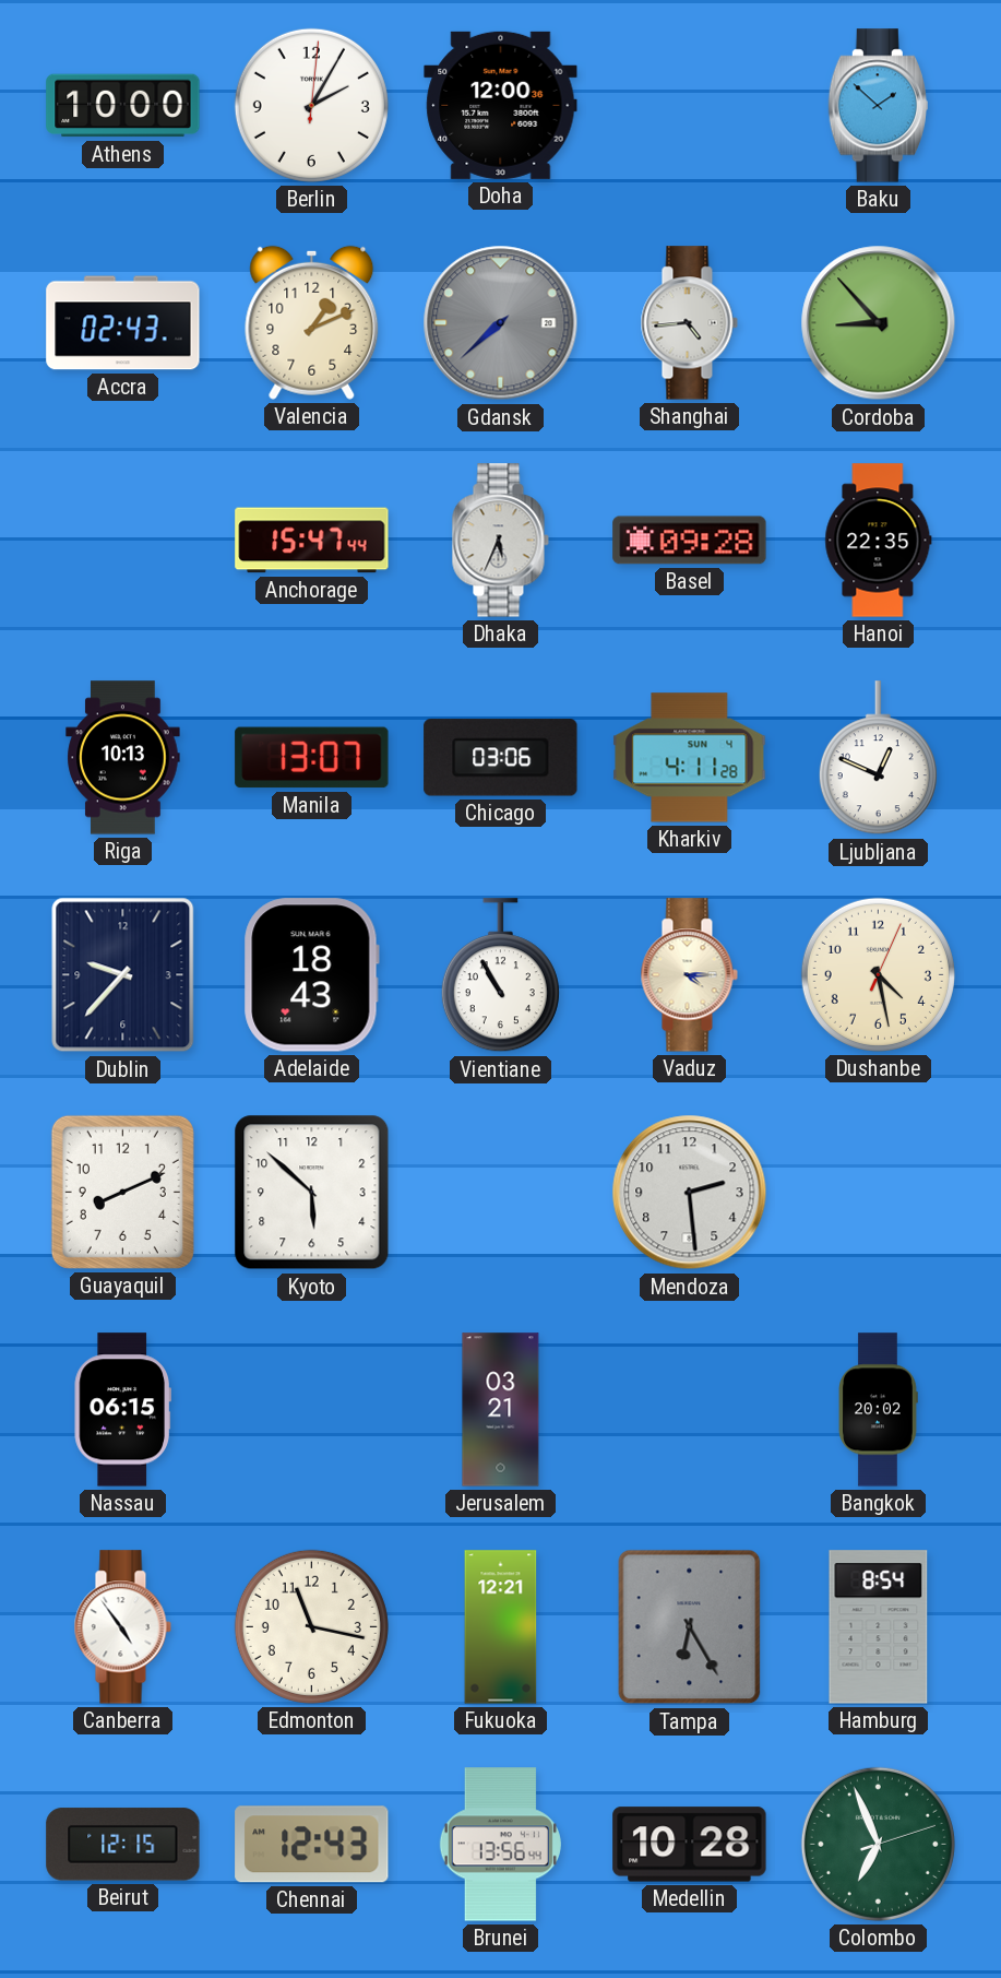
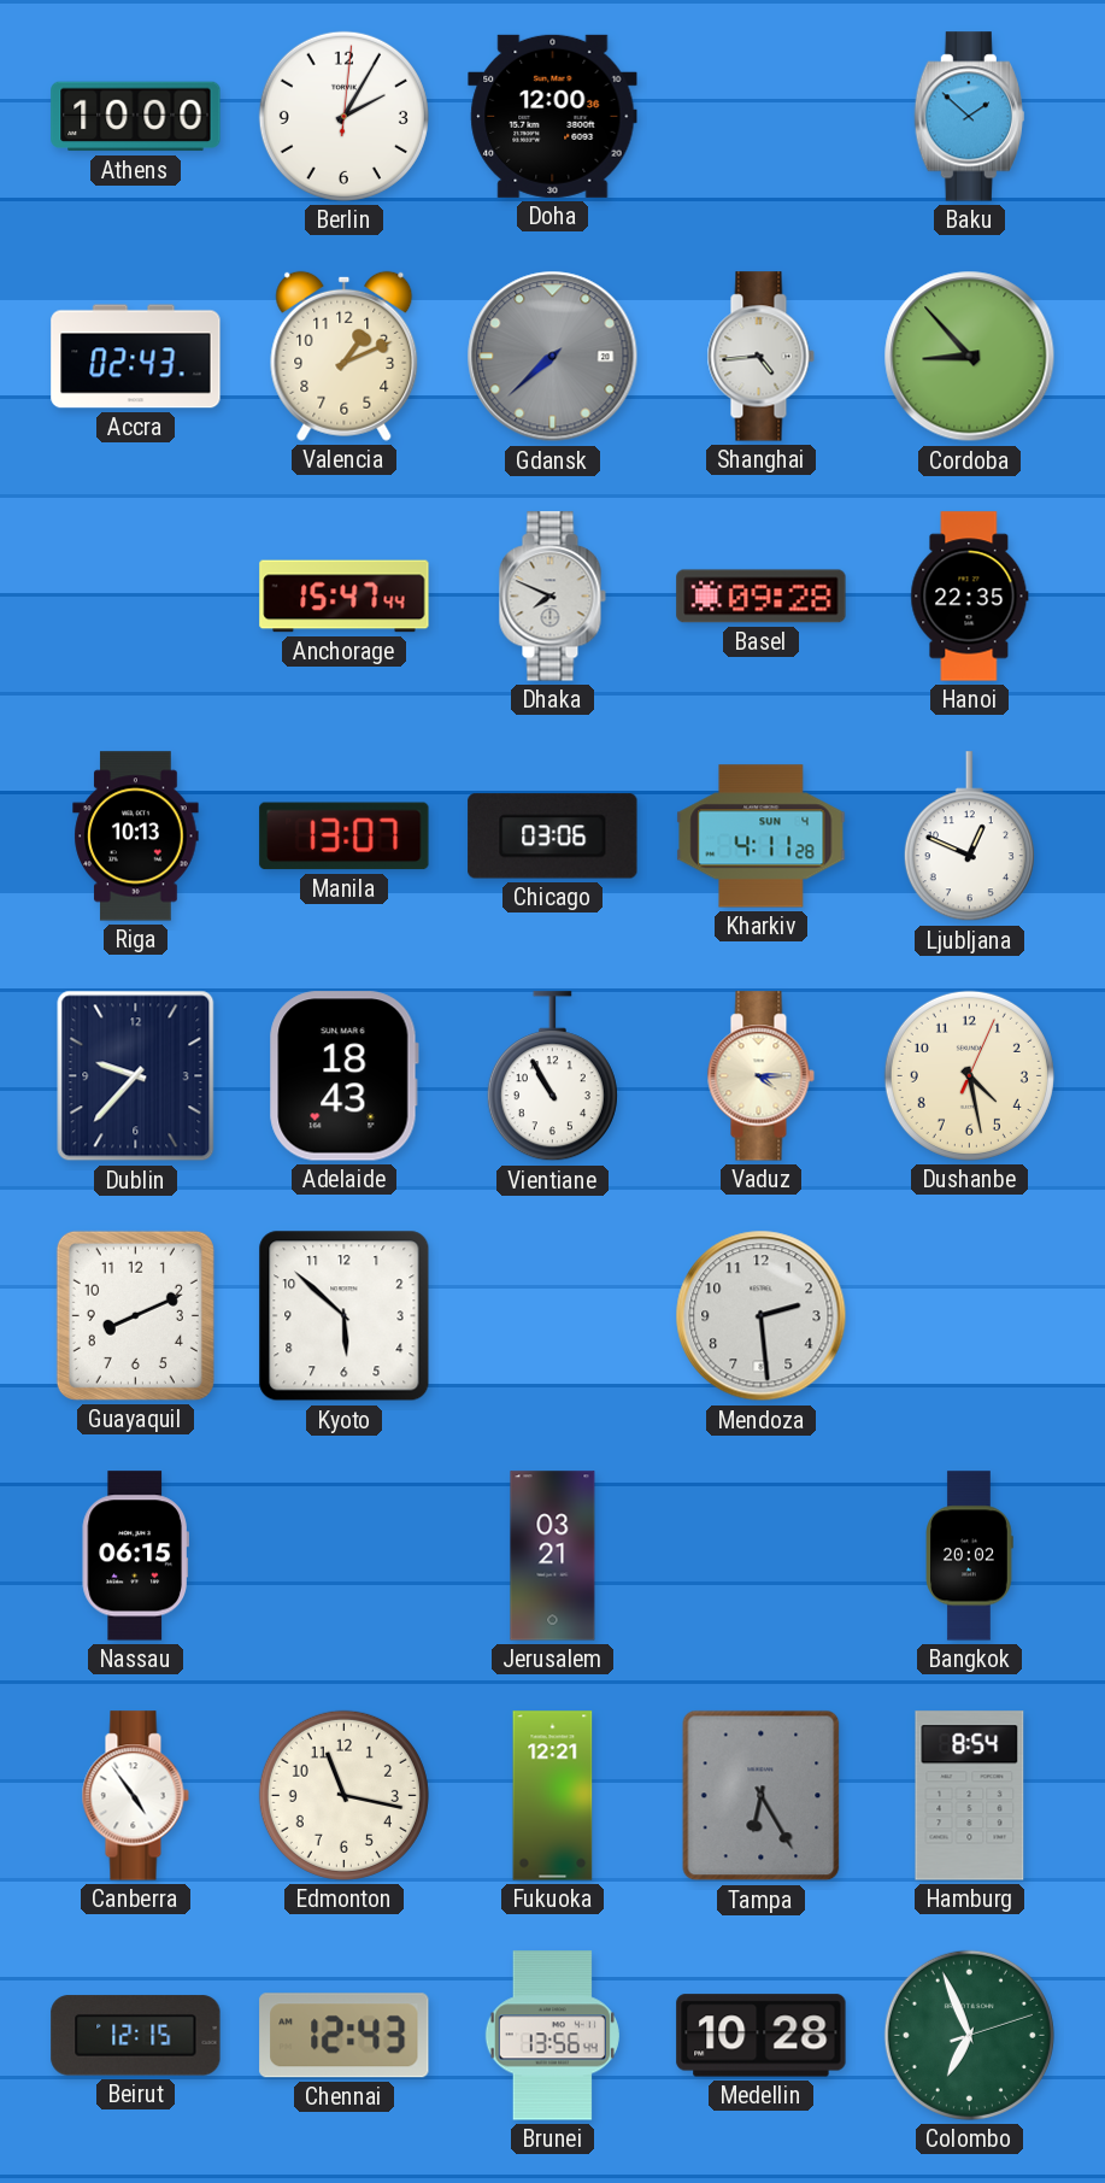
Dhaka: 5:34 -> 7:49 (552, 597)
